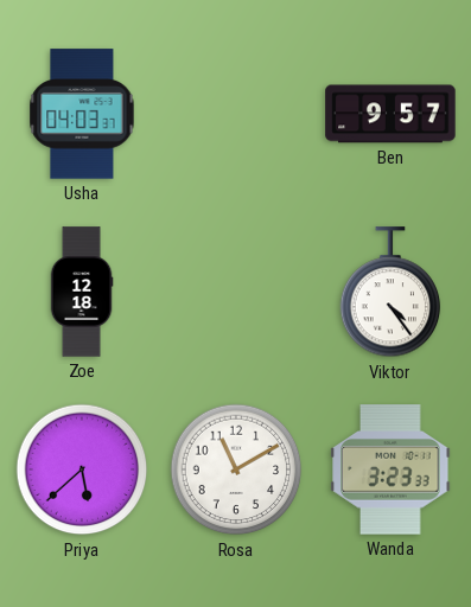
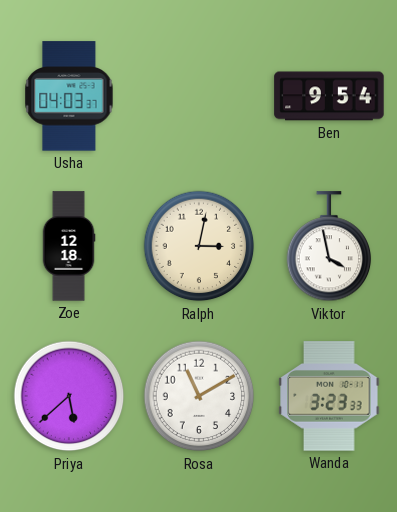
Ben: 9:57 -> 9:54 (329, 96)
Ralph: none -> 3:02 (199, 246)
Viktor: 4:24 -> 3:58 (329, 247)
